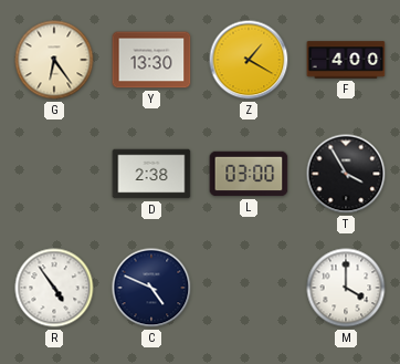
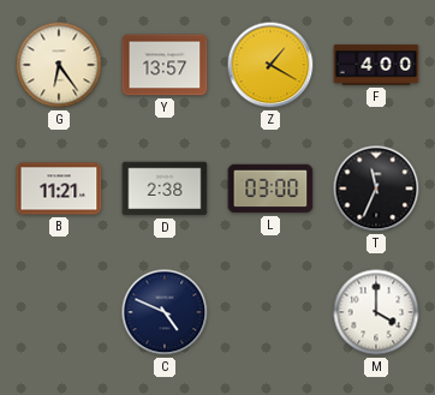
Y: 13:30 -> 13:57 (165, 65)
B: none -> 11:21 (59, 188)
T: 3:55 -> 11:34 (376, 188)
R: 4:54 -> none (54, 288)
